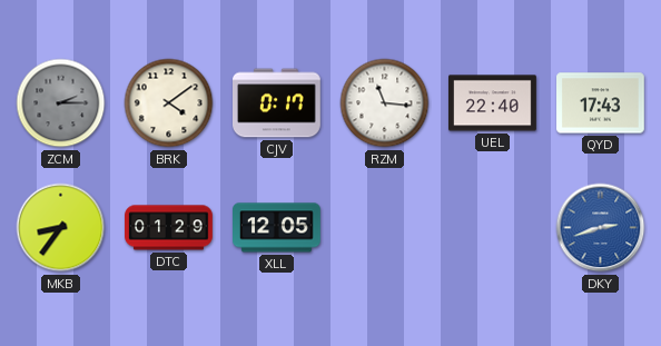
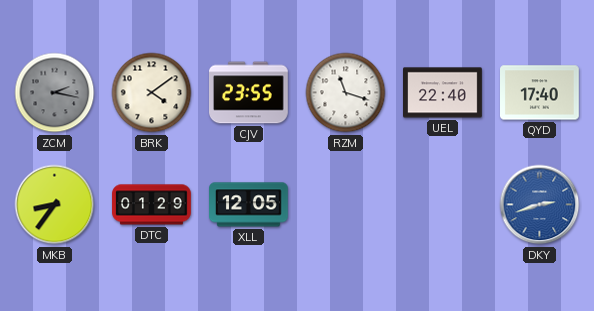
ZCM: 2:15 -> 2:17 (55, 93)
CJV: 0:17 -> 23:55 (249, 93)
RZM: 11:16 -> 11:18 (346, 93)
QYD: 17:43 -> 17:40 (540, 93)
